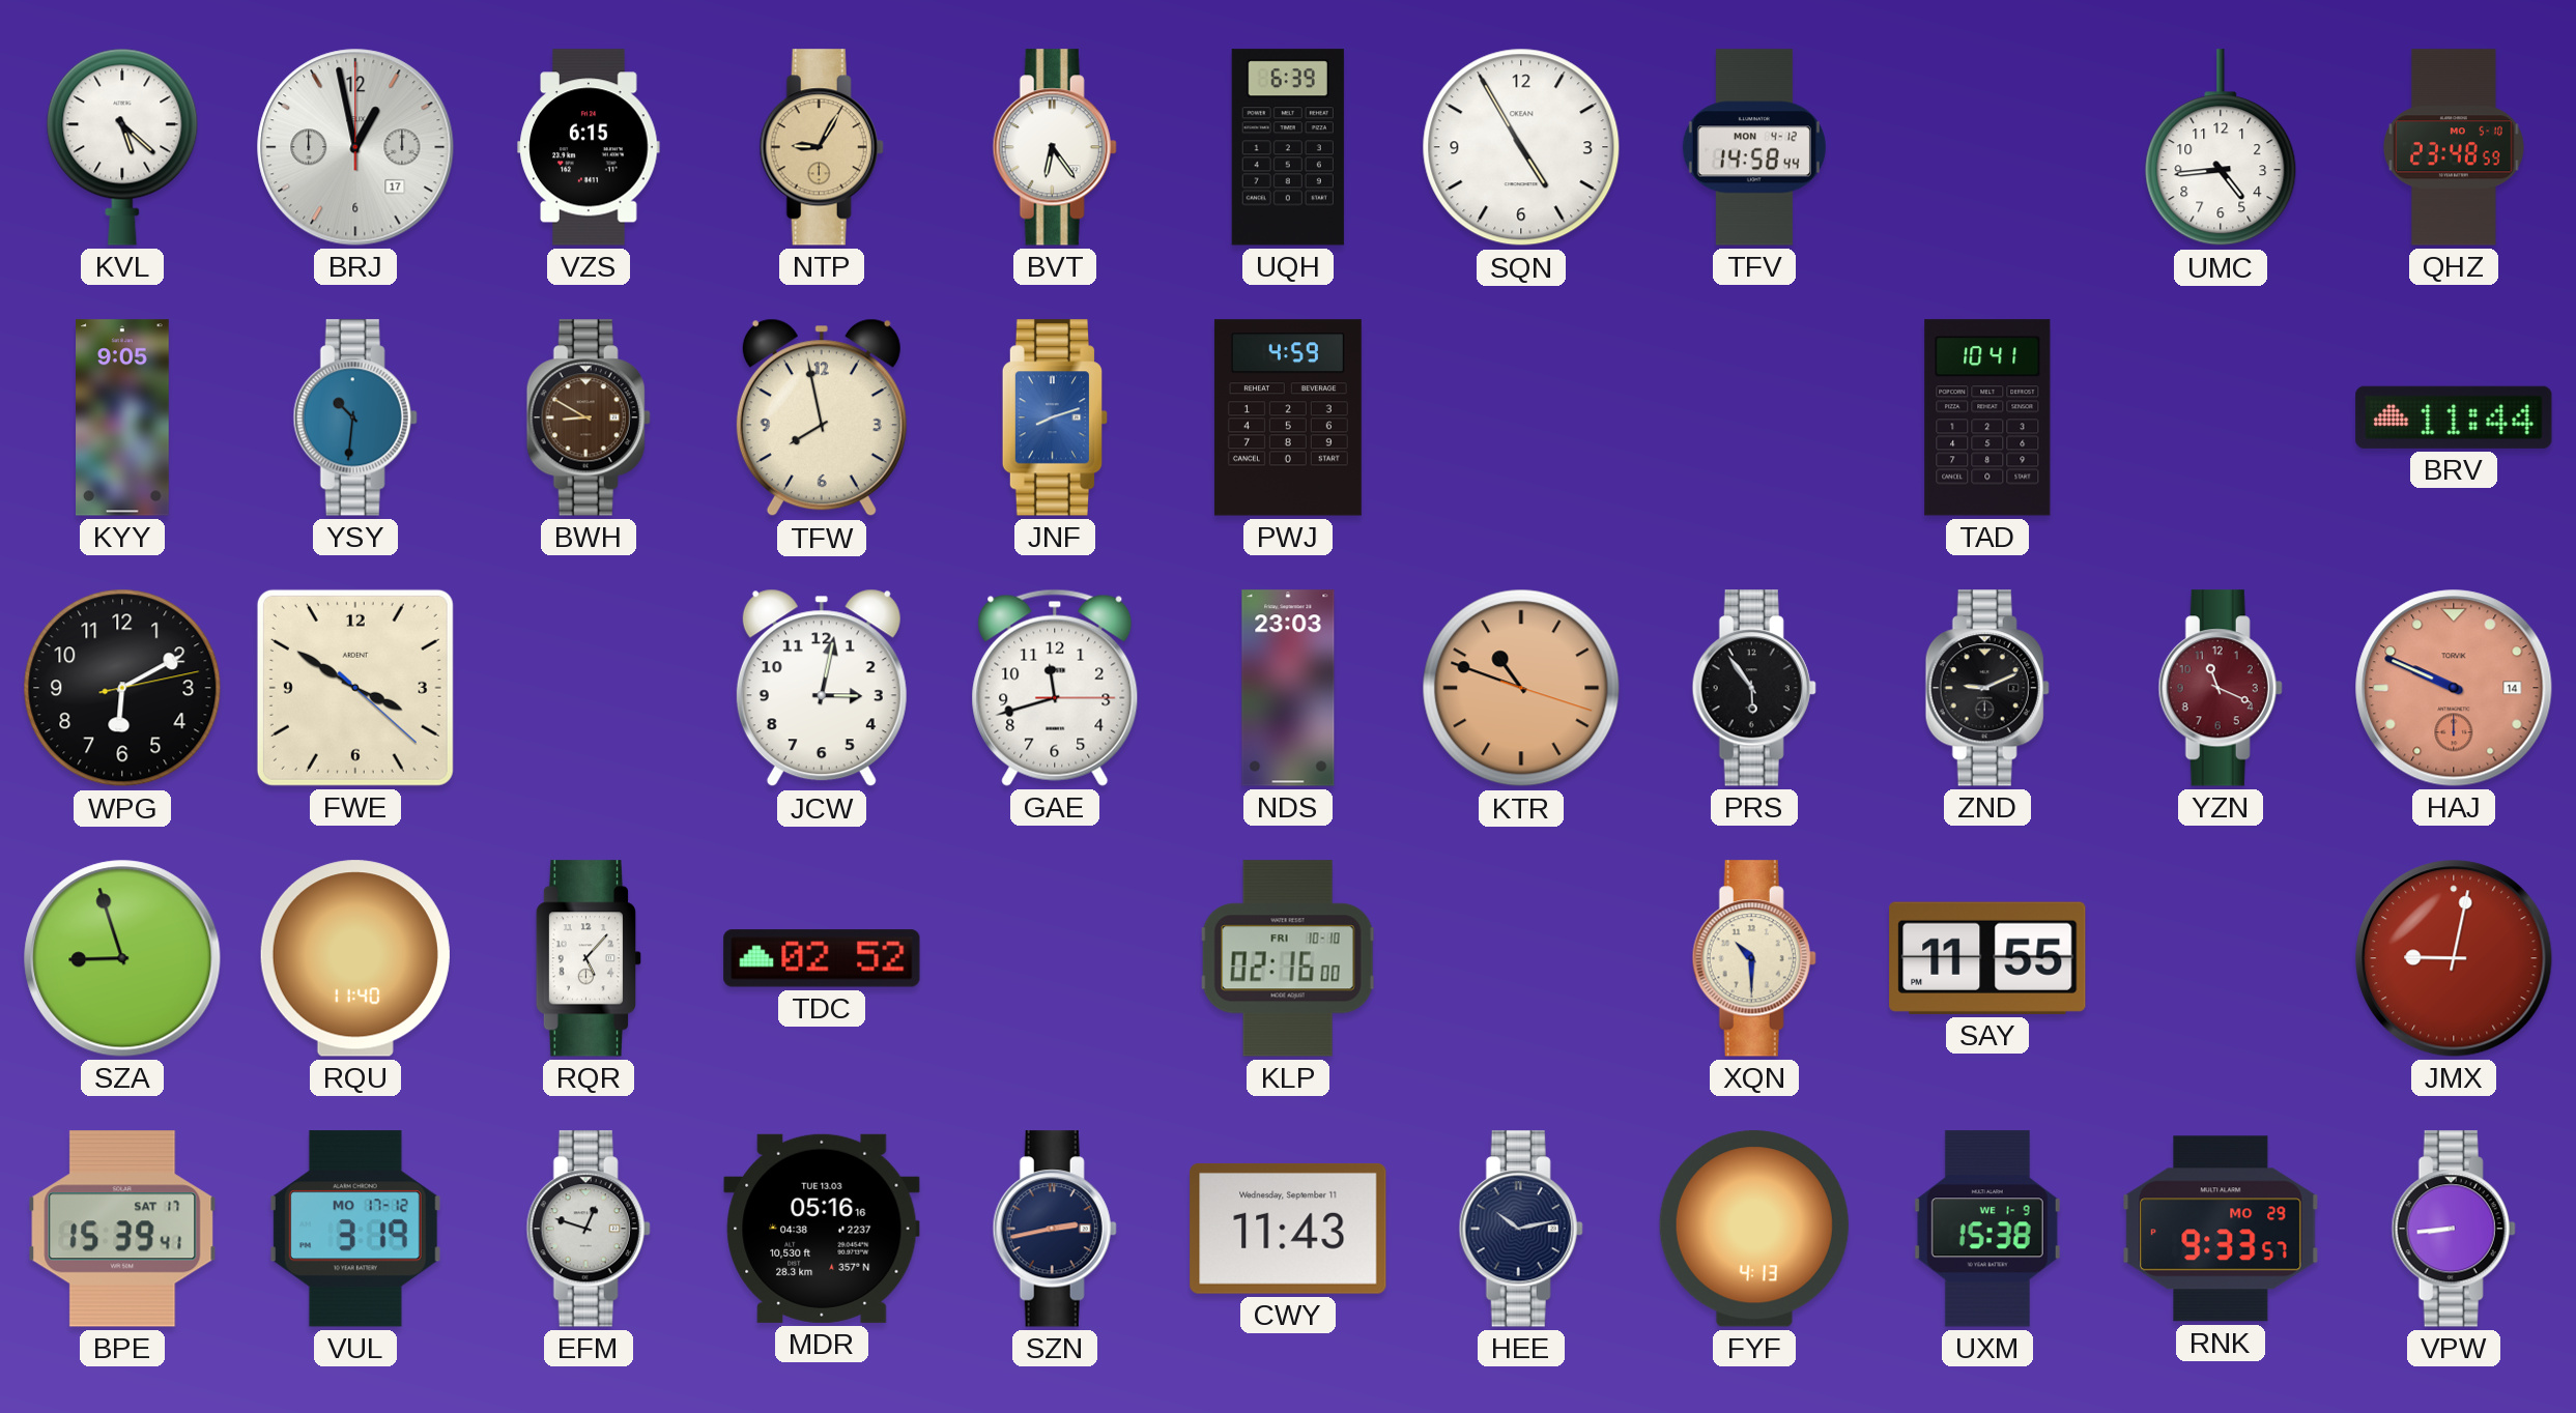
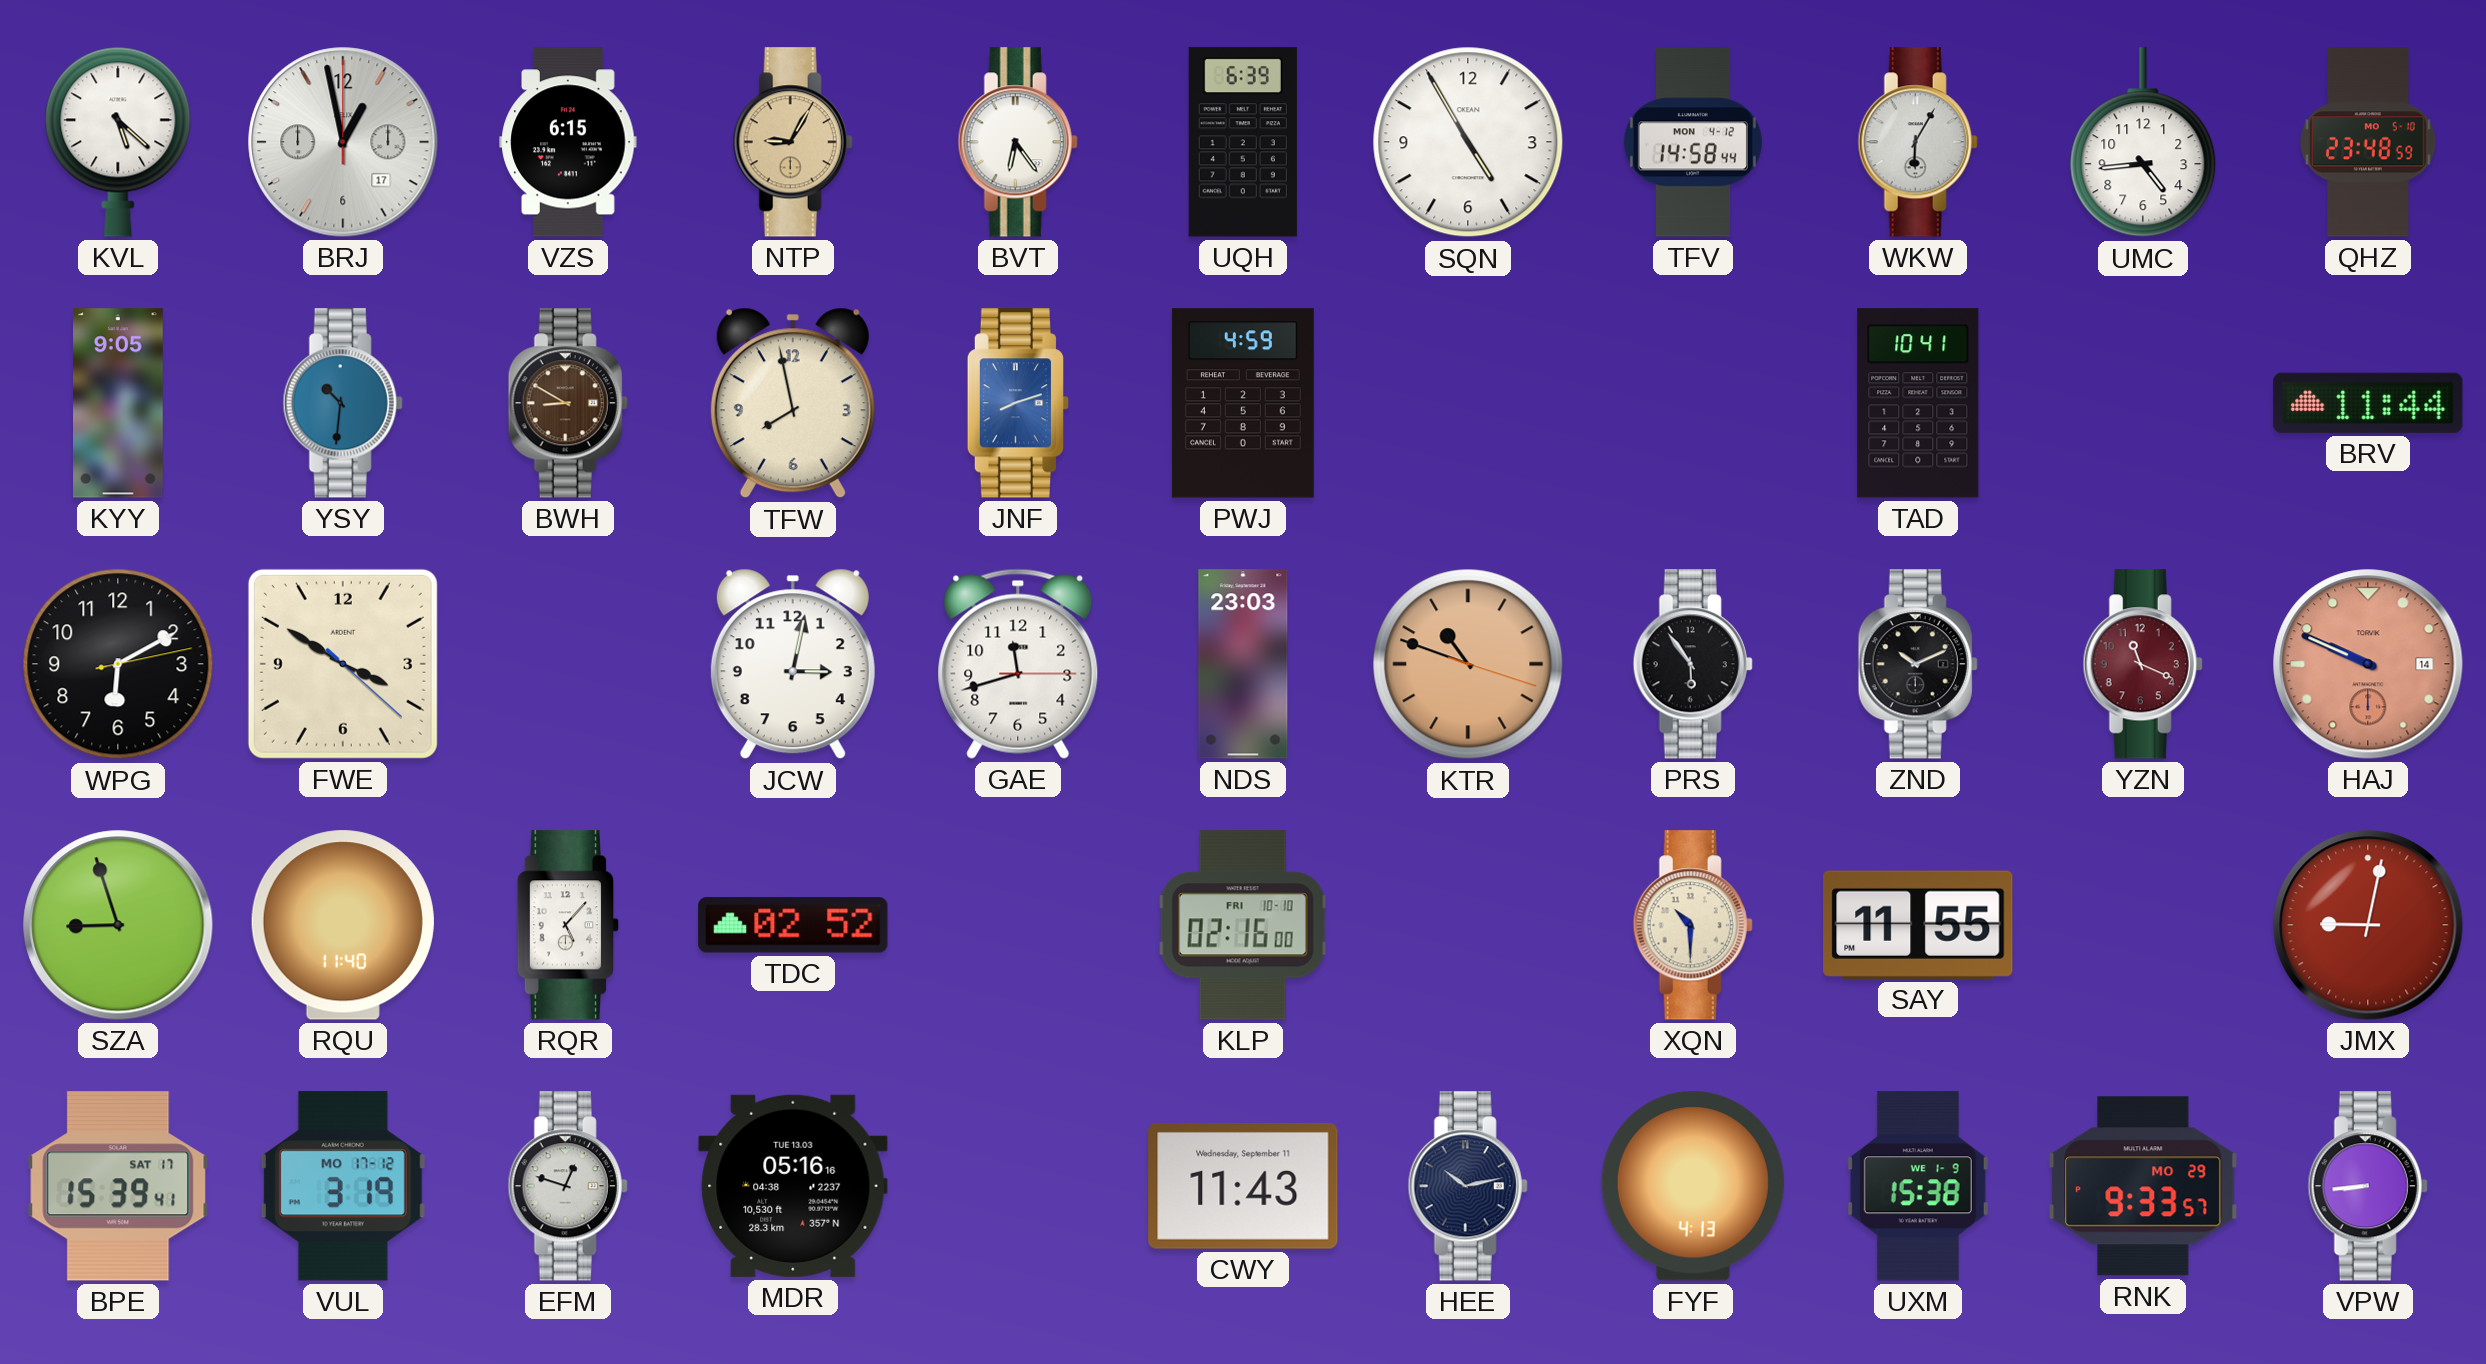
WKW: none -> 6:05 (1918, 142)
ZND: 9:11 -> 10:11 (1918, 664)
SZN: 2:43 -> none (1055, 1229)
